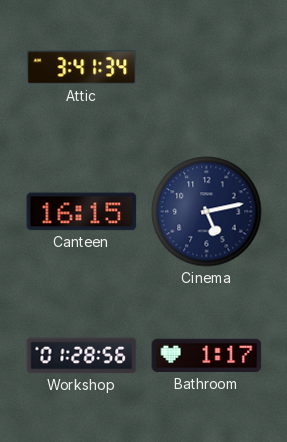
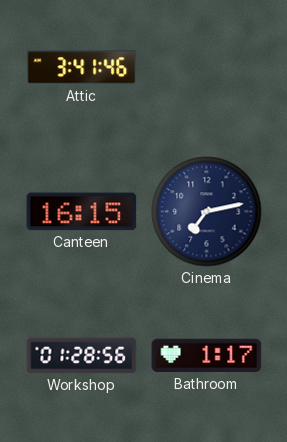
Attic: 3:41:34 -> 3:41:46 (82, 68)
Cinema: 5:13 -> 7:13 (207, 212)
